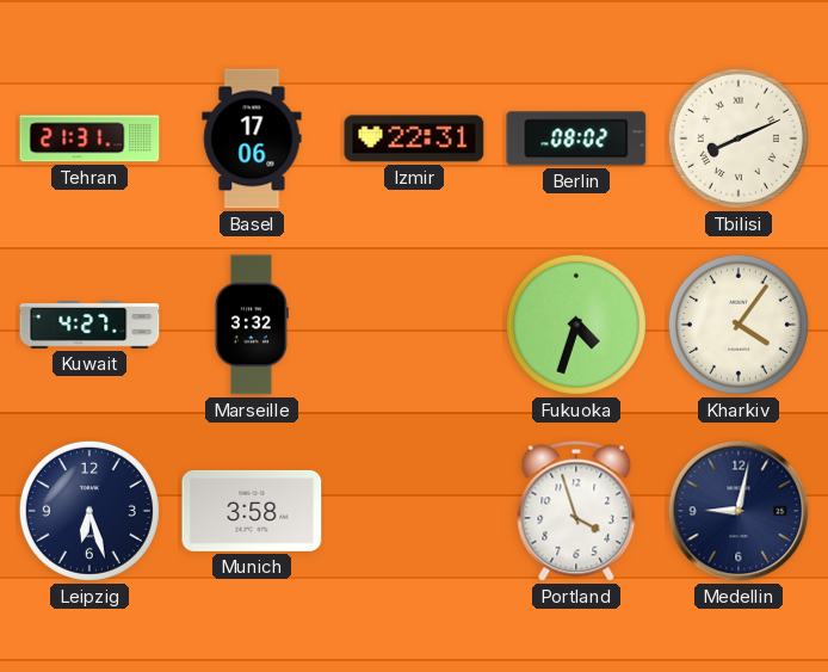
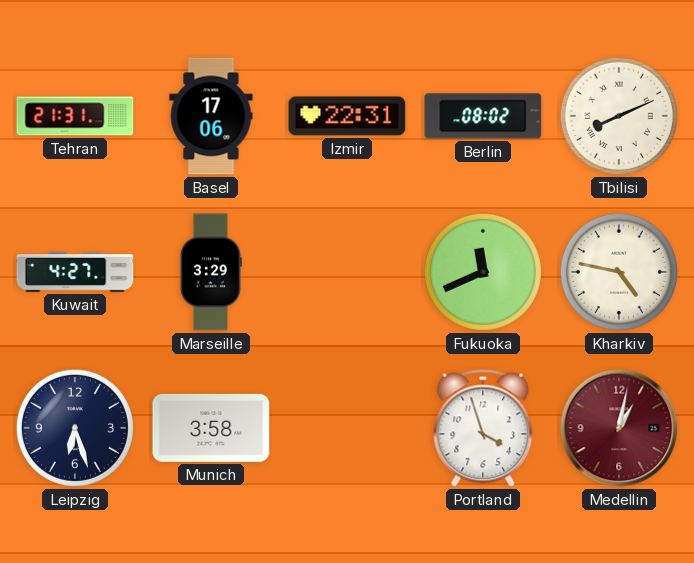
Marseille: 3:32 -> 3:29 (210, 272)
Fukuoka: 4:33 -> 11:41 (483, 272)
Kharkiv: 4:06 -> 4:47 (619, 272)
Medellin: 9:02 -> 1:02 (619, 428)
Medellin dial: navy -> burgundy (619, 428)
